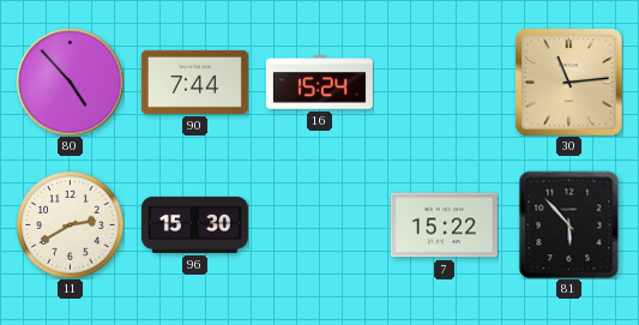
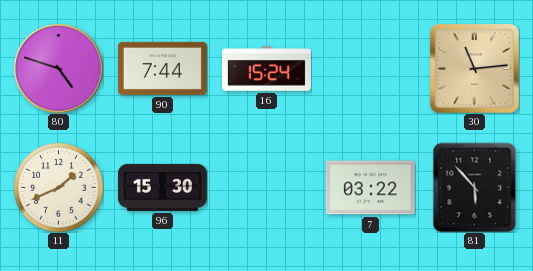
80: 4:53 -> 4:48 (58, 68)
11: 2:40 -> 1:41 (58, 187)
7: 15:22 -> 03:22 (370, 188)
